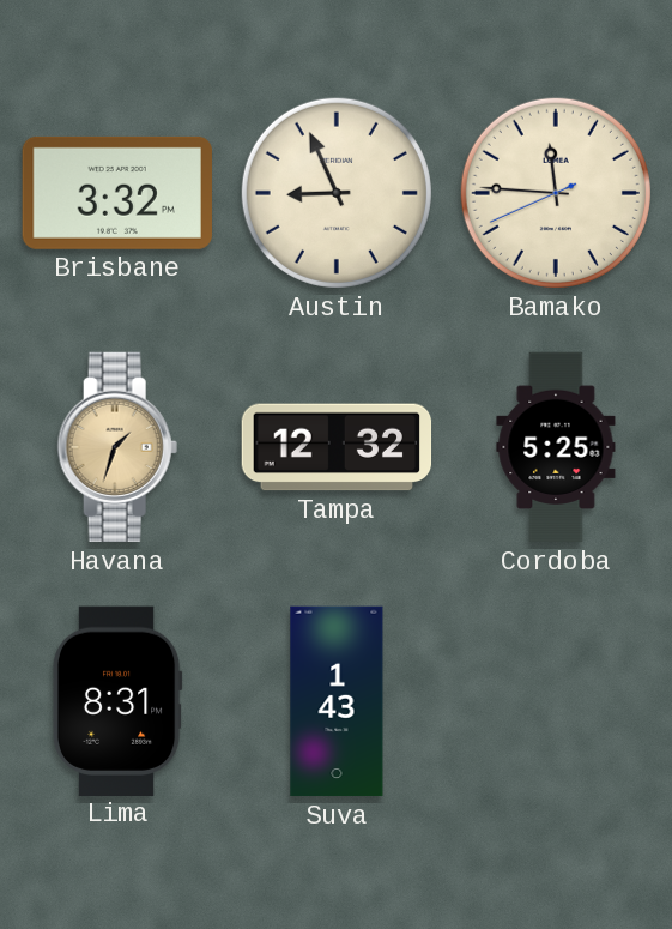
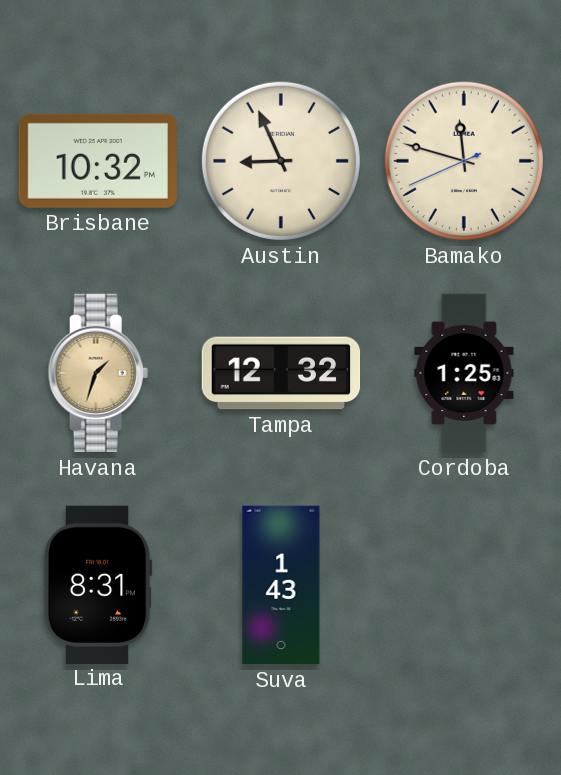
Brisbane: 3:32 -> 10:32 (98, 161)
Bamako: 11:45 -> 11:47 (464, 161)
Cordoba: 5:25 -> 1:25 (464, 373)
